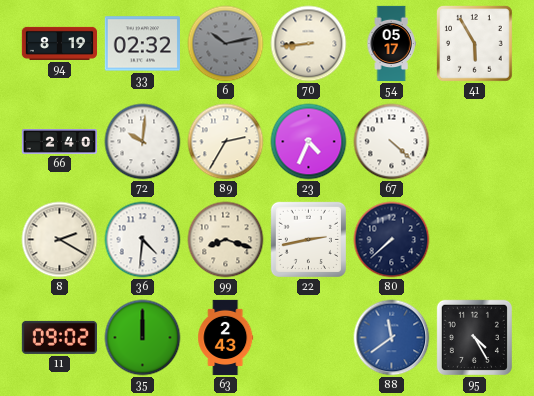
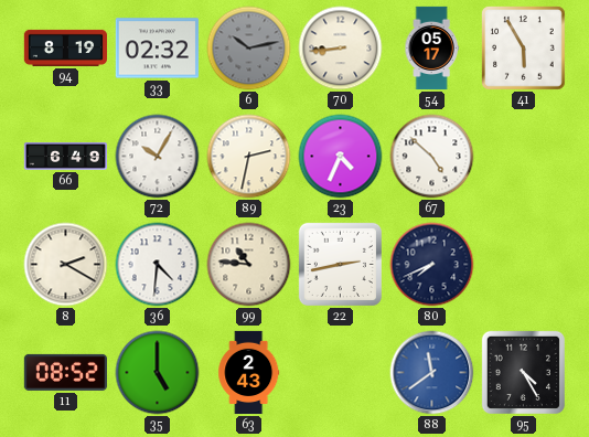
66: 2:40 -> 6:49 (66, 157)
72: 10:01 -> 10:05 (158, 157)
89: 2:35 -> 2:32 (249, 157)
67: 4:22 -> 4:52 (432, 157)
99: 8:18 -> 10:46 (249, 265)
80: 7:38 -> 7:41 (432, 265)
11: 09:02 -> 08:52 (65, 372)
35: 12:00 -> 5:00 (158, 373)
